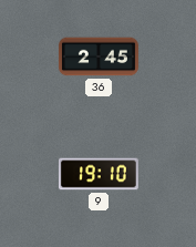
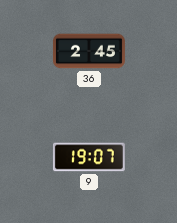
9: 19:10 -> 19:07 (89, 157)
